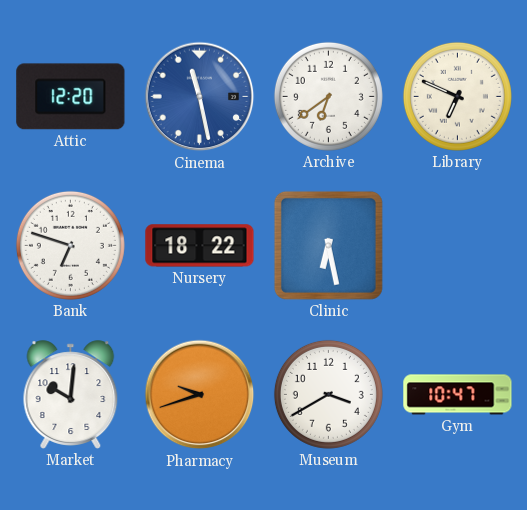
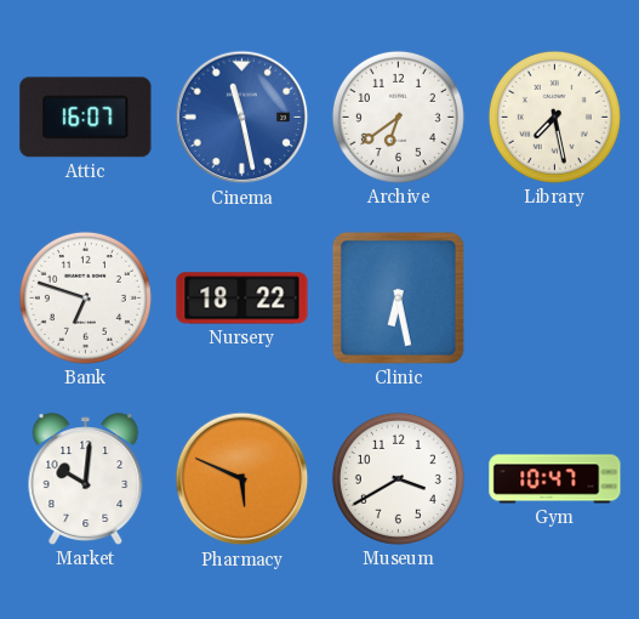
Attic: 12:20 -> 16:07 (86, 118)
Library: 6:49 -> 7:28 (554, 117)
Pharmacy: 9:42 -> 5:49 (243, 479)
